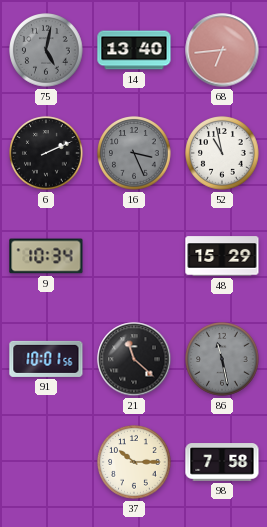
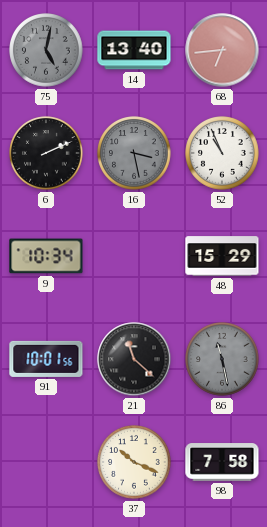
16: 3:26 -> 3:28 (134, 153)
52: 10:58 -> 10:56 (222, 153)
37: 10:15 -> 10:19 (134, 462)
